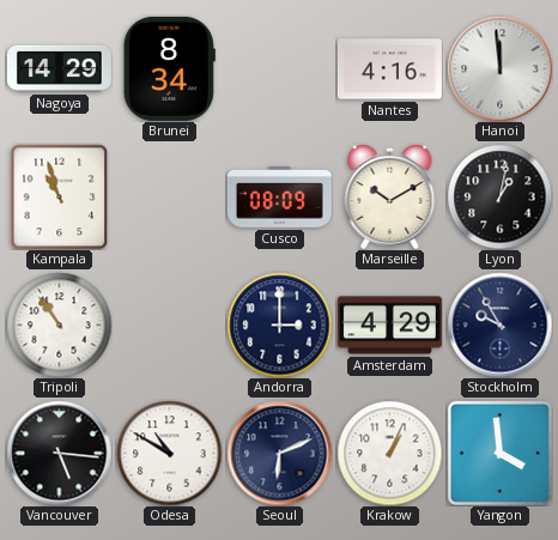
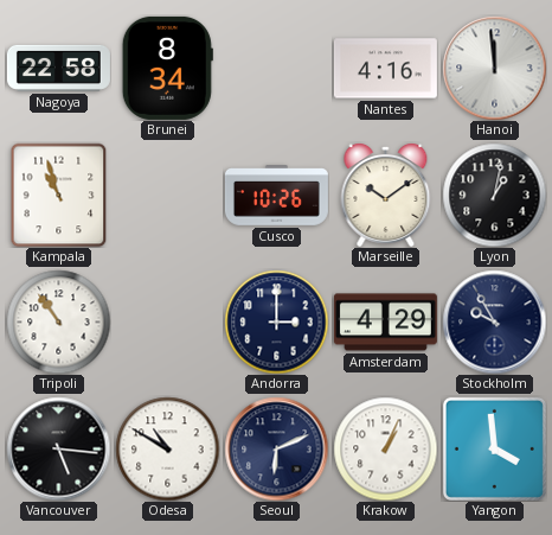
Nagoya: 14:29 -> 22:58 (58, 68)
Cusco: 08:09 -> 10:26 (276, 196)
Marseille: 10:10 -> 10:09 (386, 196)
